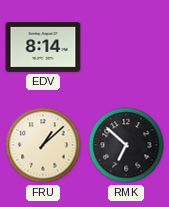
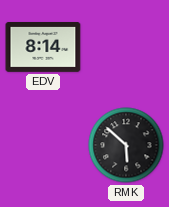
FRU: 1:08 -> none (43, 145)
RMK: 6:52 -> 5:52 (126, 145)
